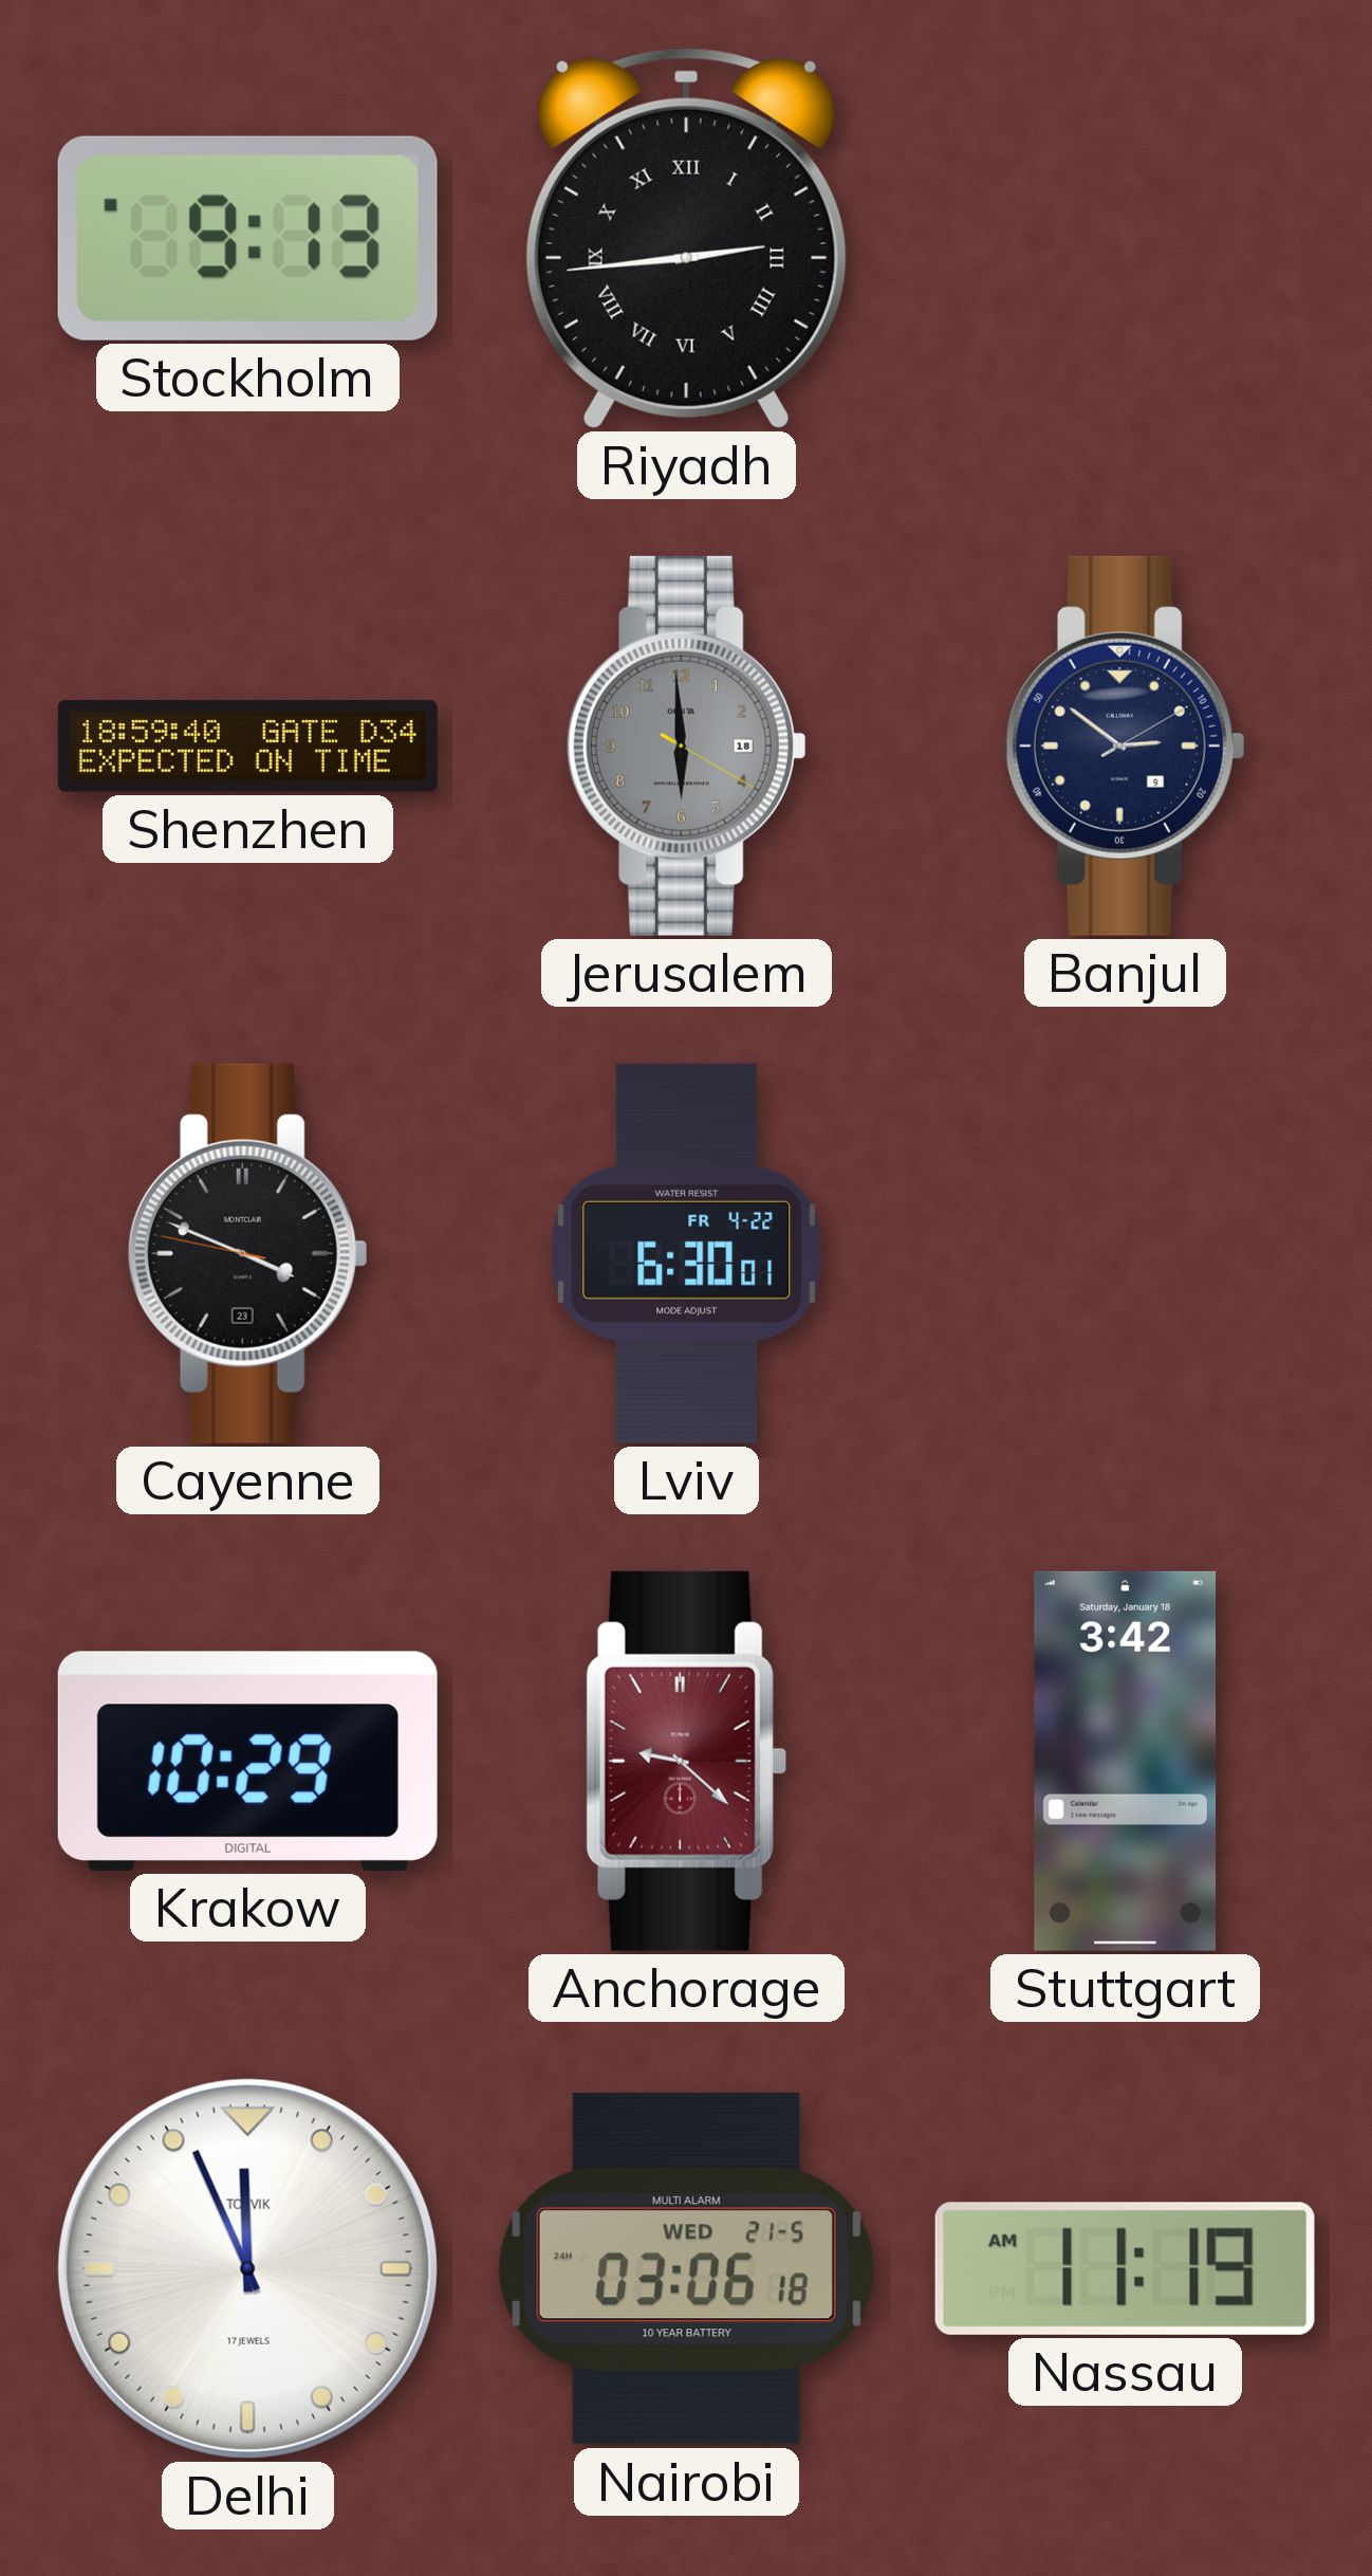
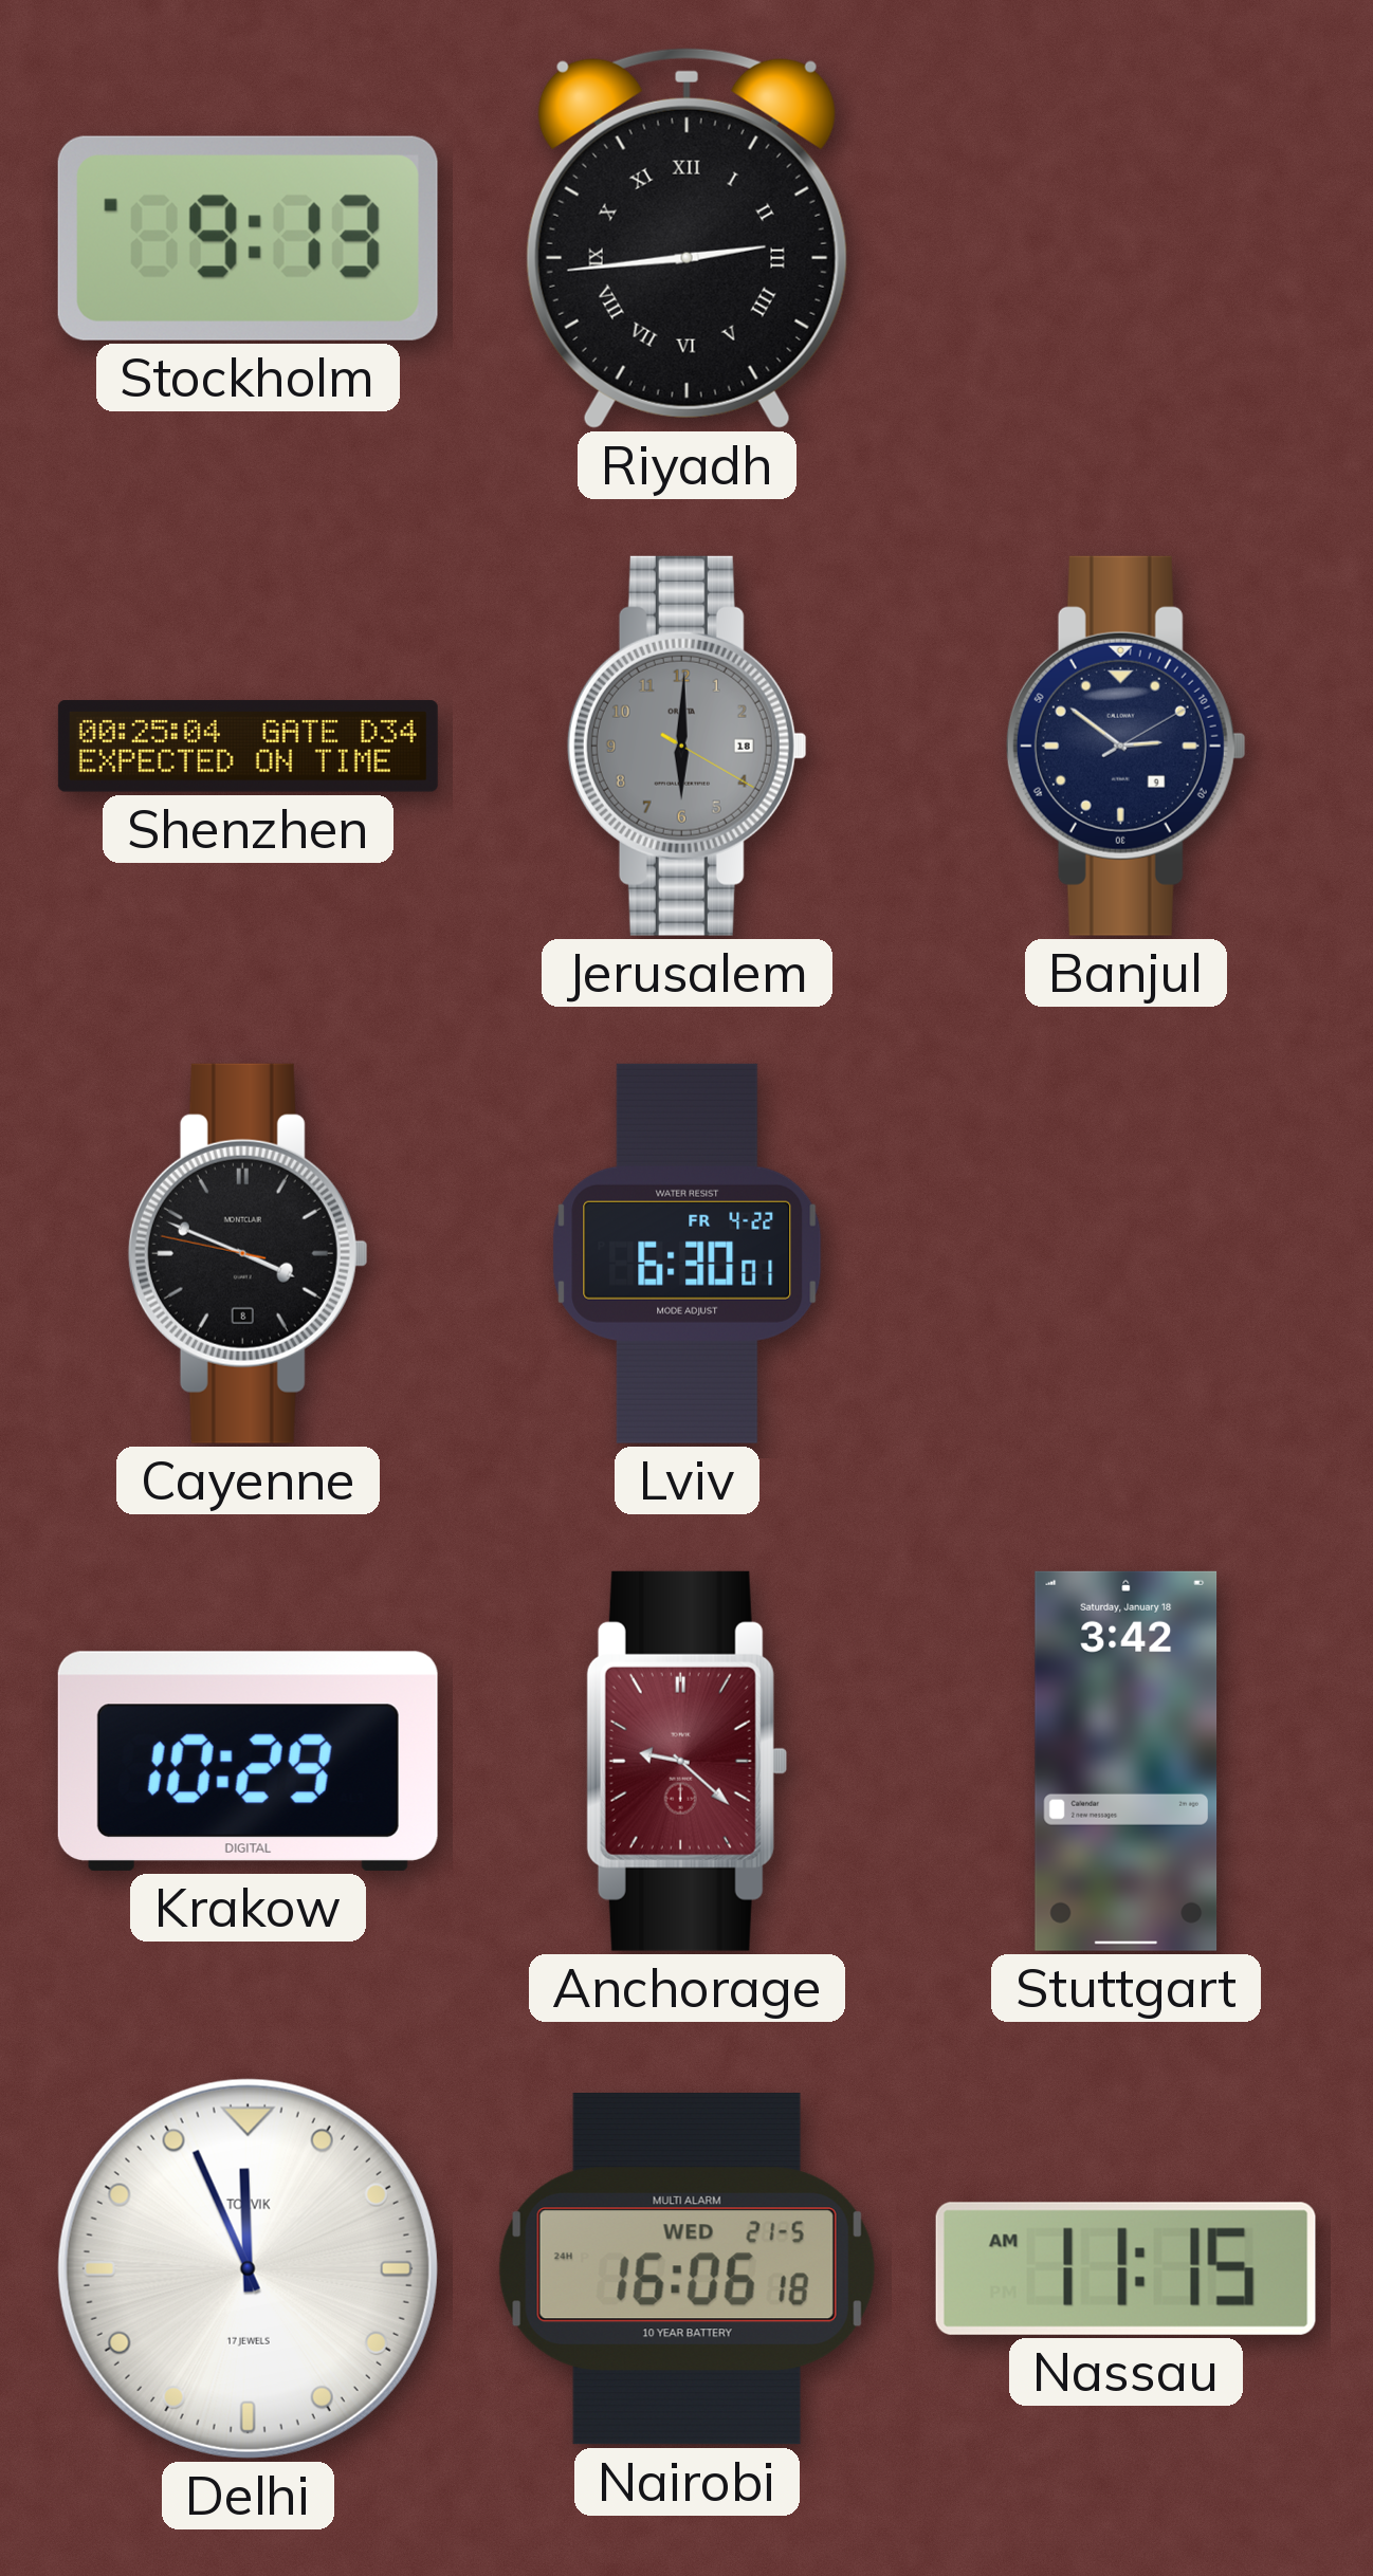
Shenzhen: 18:59 -> 00:25 (248, 747)
Jerusalem: 5:59 -> 6:00 (686, 746)
Cayenne date: 23 -> 8 (248, 1253)
Nairobi: 03:06 -> 16:06 (686, 2268)
Nassau: 11:19 -> 11:15 (1125, 2268)
